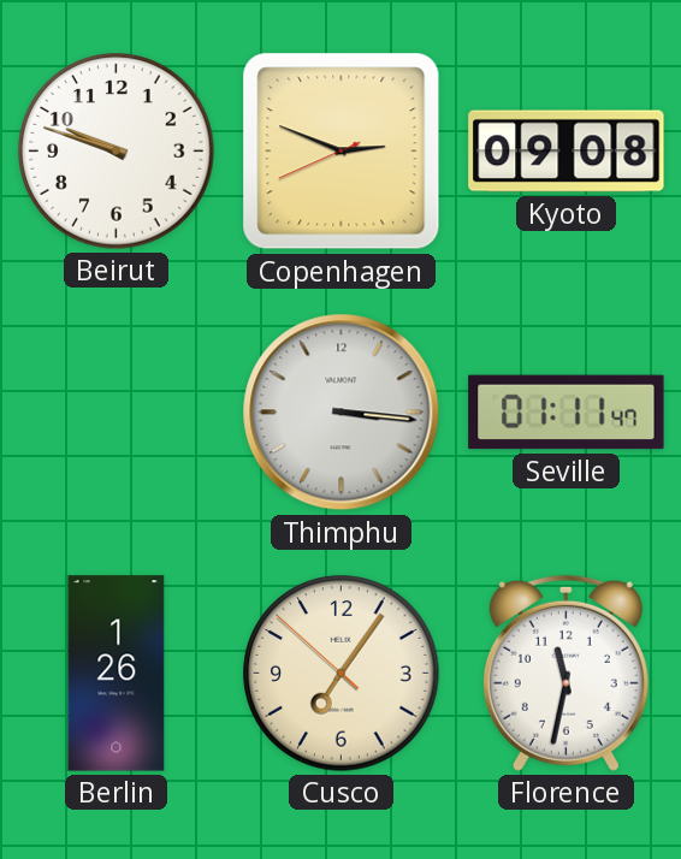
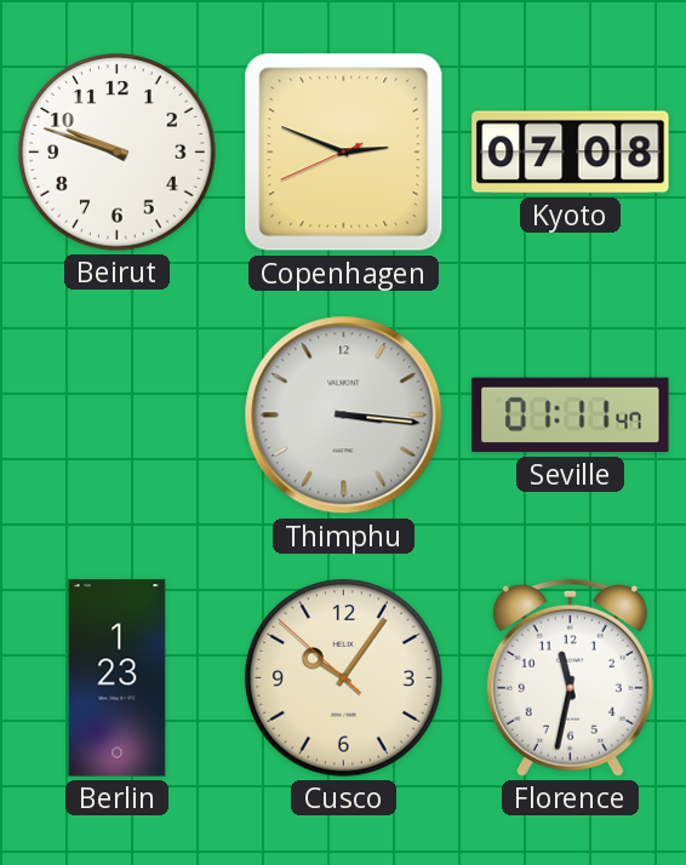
Kyoto: 09:08 -> 07:08 (571, 153)
Berlin: 1:26 -> 1:23 (118, 678)
Cusco: 7:05 -> 10:05 (344, 678)
